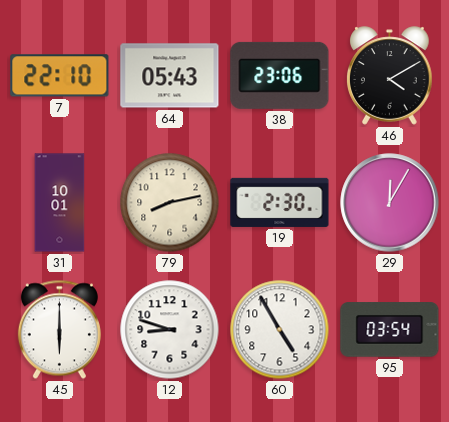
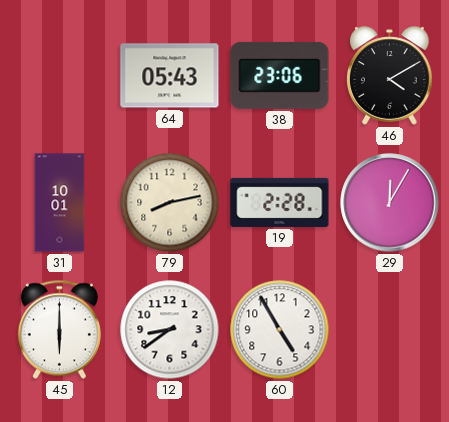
7: 22:10 -> none (60, 76)
19: 2:30 -> 2:28 (280, 202)
12: 8:48 -> 8:39 (170, 330)
95: 03:54 -> none (390, 330)
